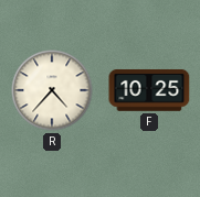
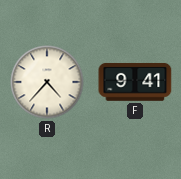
F: 10:25 -> 9:41 (135, 82)
